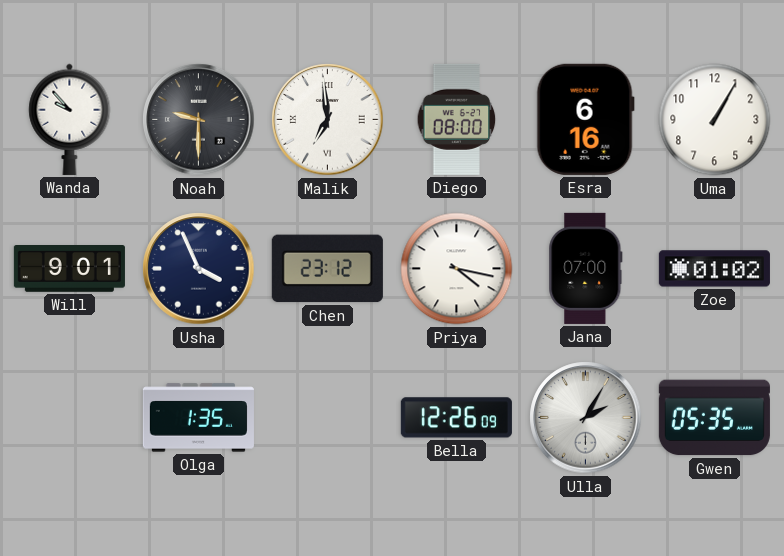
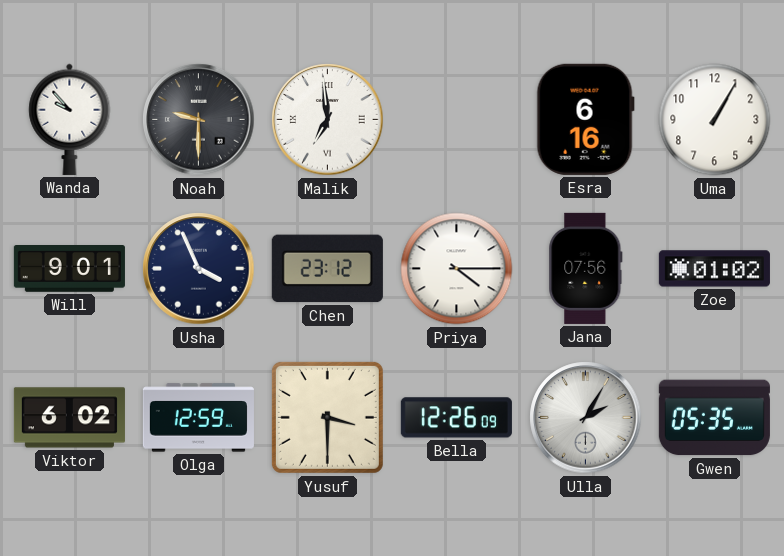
Diego: 08:00 -> none (457, 119)
Priya: 4:17 -> 4:15 (457, 269)
Jana: 07:00 -> 07:56 (586, 268)
Viktor: none -> 6:02 (69, 418)
Olga: 1:35 -> 12:59 (198, 418)
Yusuf: none -> 3:30 (327, 417)
